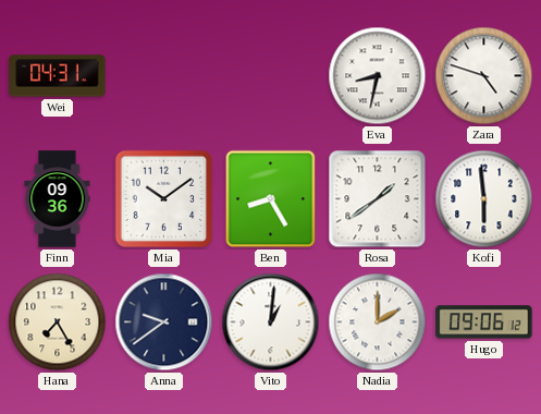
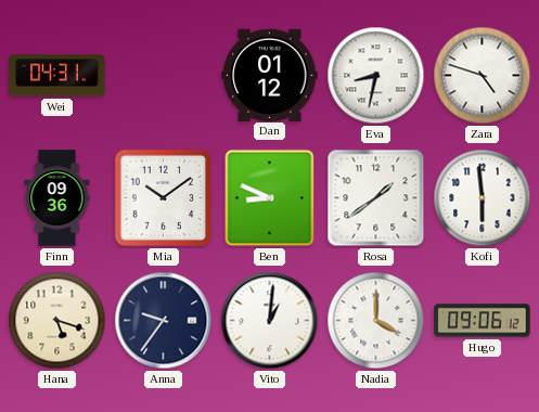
Dan: none -> 01:12 (270, 75)
Ben: 8:25 -> 8:49 (270, 198)
Hana: 7:25 -> 5:18 (57, 321)
Anna: 9:39 -> 9:36 (164, 321)
Nadia: 2:00 -> 4:00 (376, 321)
